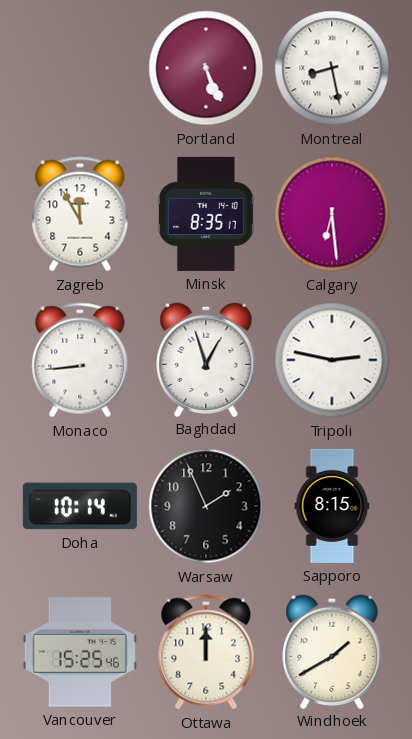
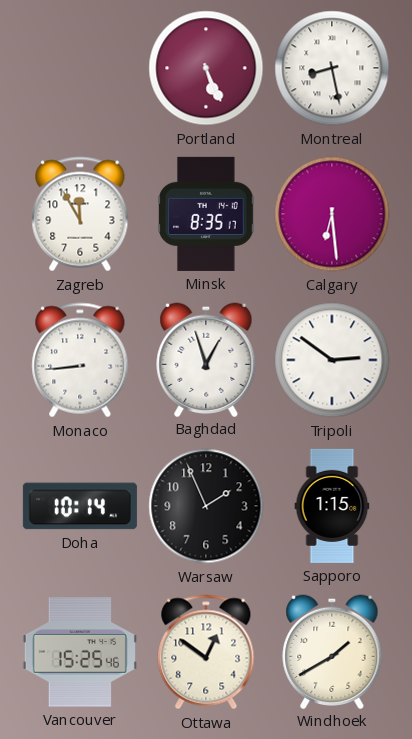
Tripoli: 2:47 -> 2:51 (332, 360)
Sapporo: 8:15 -> 1:15 (332, 506)
Ottawa: 12:00 -> 12:51 (206, 652)
